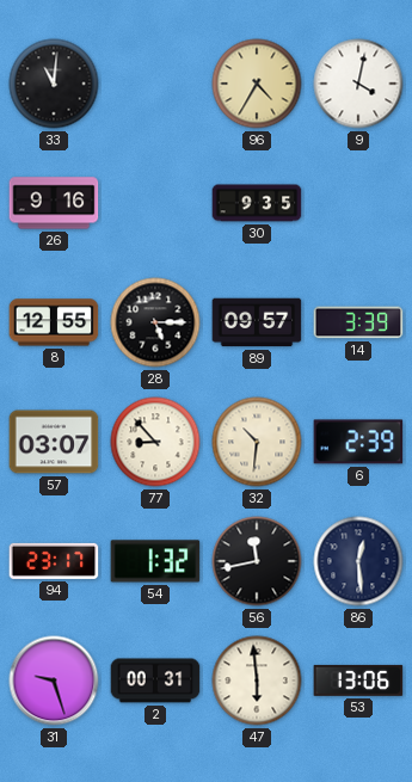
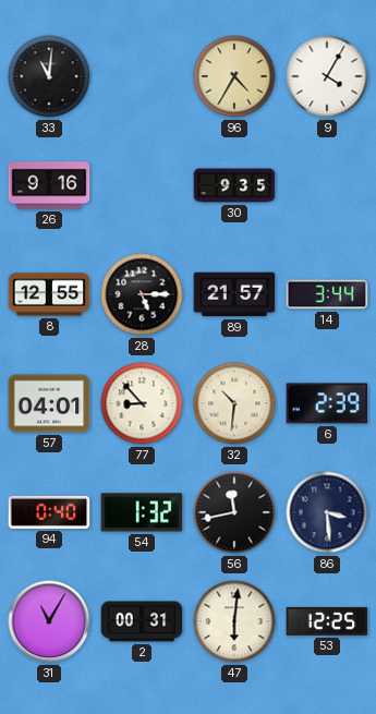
9: 4:02 -> 4:05 (327, 76)
89: 09:57 -> 21:57 (234, 294)
14: 3:39 -> 3:44 (327, 294)
57: 03:07 -> 04:01 (49, 403)
94: 23:17 -> 0:40 (49, 512)
86: 12:29 -> 3:29 (327, 512)
31: 9:27 -> 11:05 (49, 621)
47: 5:59 -> 6:01 (234, 621)
53: 13:06 -> 12:25 (327, 621)
